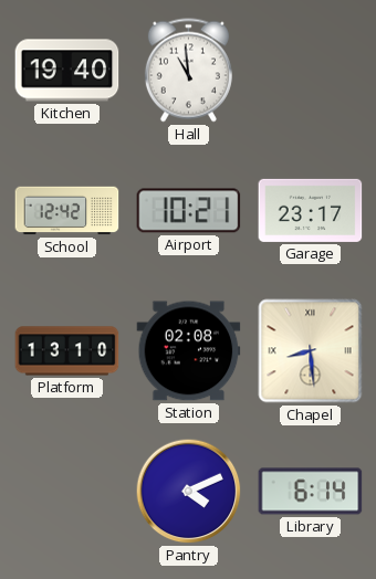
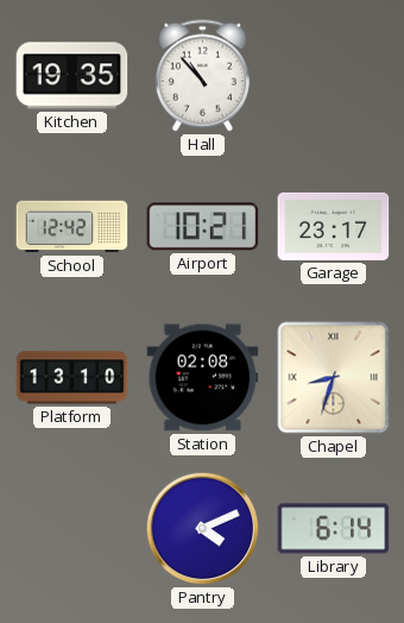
Kitchen: 19:40 -> 19:35 (72, 76)
Hall: 10:59 -> 10:53 (202, 76)
Chapel: 8:29 -> 8:33 (334, 378)
